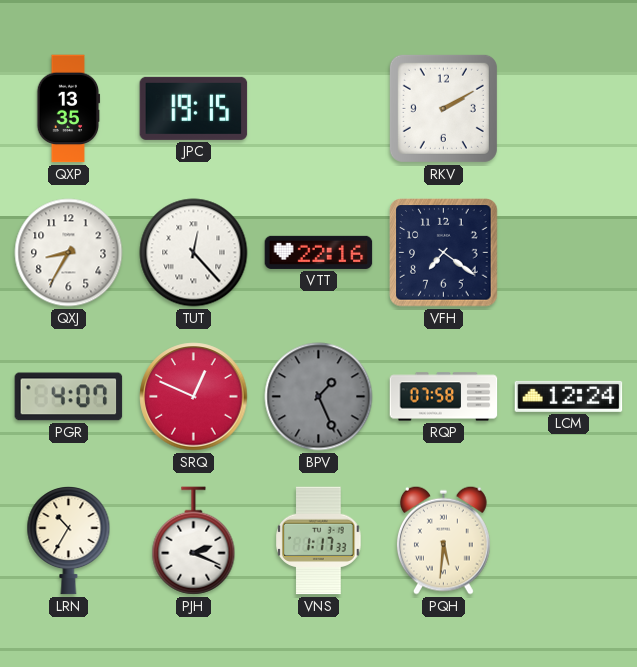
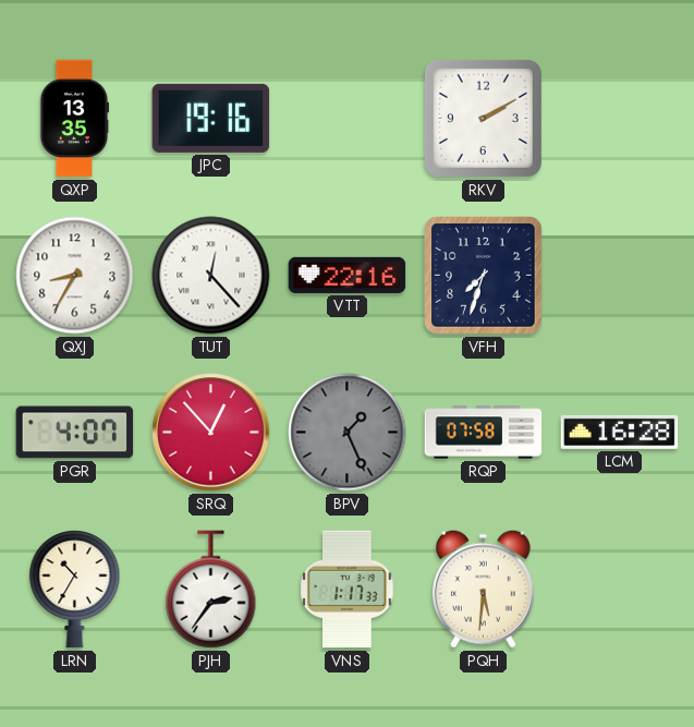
JPC: 19:15 -> 19:16 (211, 118)
VFH: 7:21 -> 7:33 (484, 276)
SRQ: 12:49 -> 12:53 (211, 433)
LCM: 12:24 -> 16:28 (620, 432)
PJH: 2:19 -> 2:36 (211, 590)
